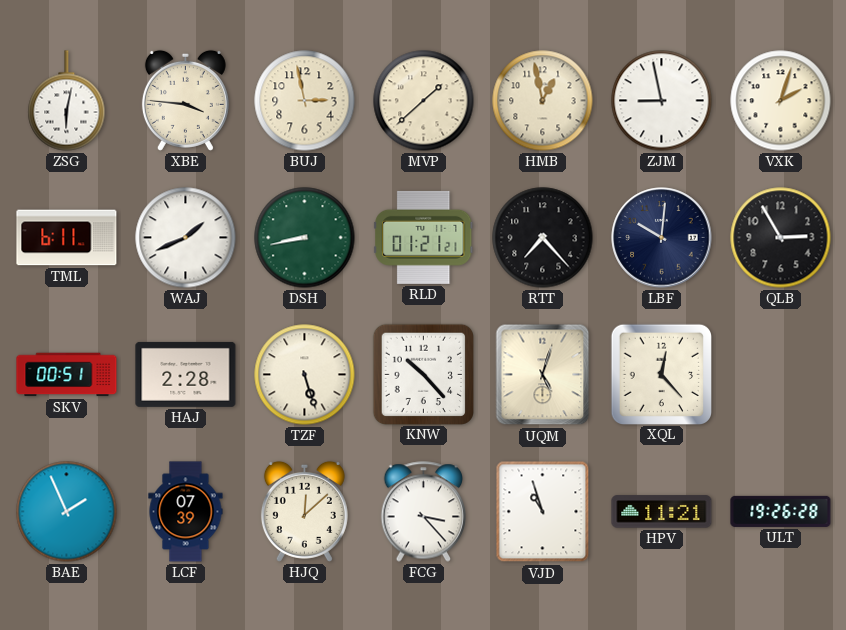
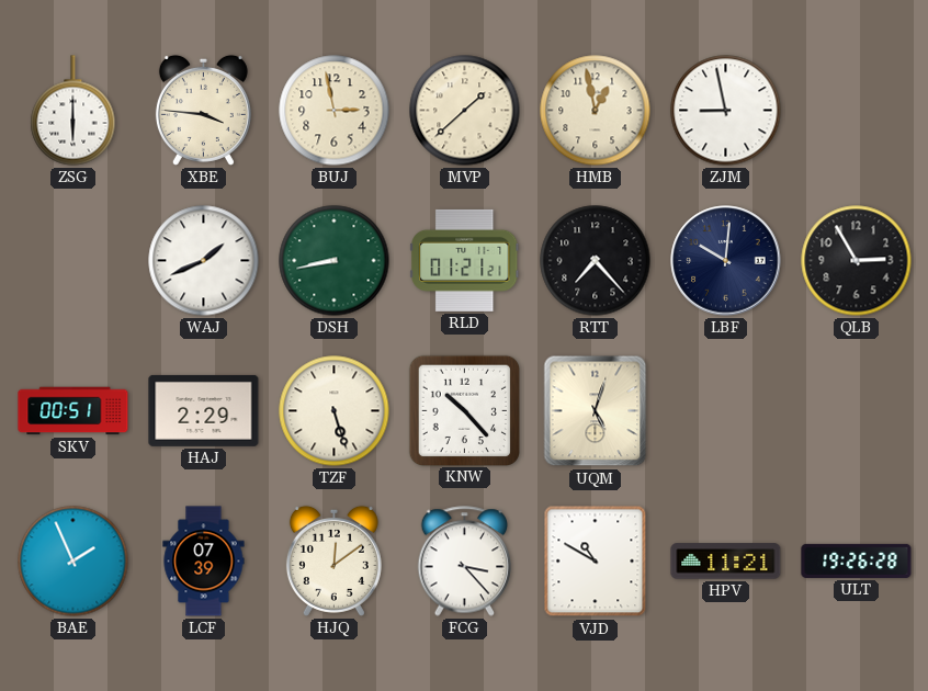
ZSG: 6:02 -> 6:00 (73, 111)
VXK: 2:03 -> none (781, 101)
TML: 6:11 -> none (67, 238)
HAJ: 2:28 -> 2:29 (204, 410)
XQL: 12:23 -> none (661, 374)
HJQ: 12:08 -> 12:09 (333, 560)
VJD: 10:57 -> 10:50 (596, 562)
